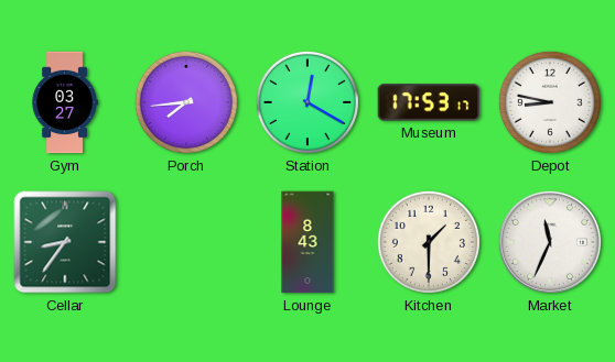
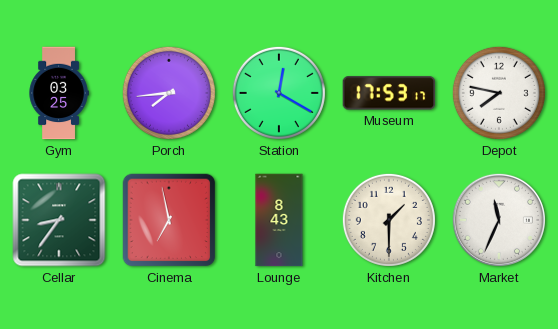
Gym: 03:27 -> 03:25 (59, 93)
Depot: 8:47 -> 7:47 (499, 93)
Cinema: none -> 6:58 (169, 220)
